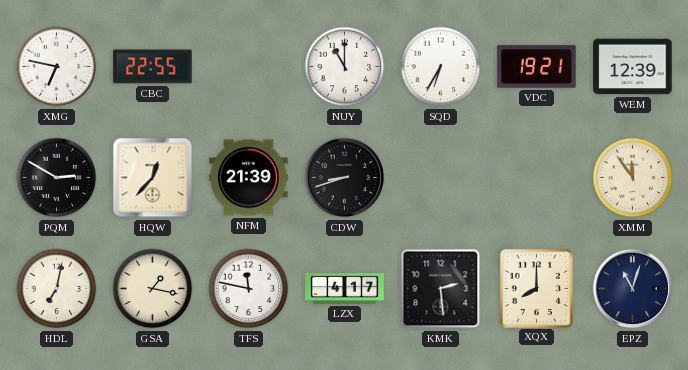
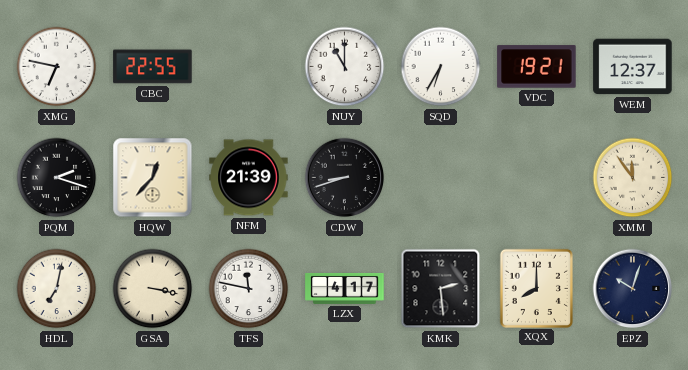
WEM: 12:39 -> 12:37 (633, 67)
PQM: 2:50 -> 2:18 (57, 178)
GSA: 1:17 -> 3:17 (153, 289)
EPZ: 11:03 -> 10:03 (633, 289)
